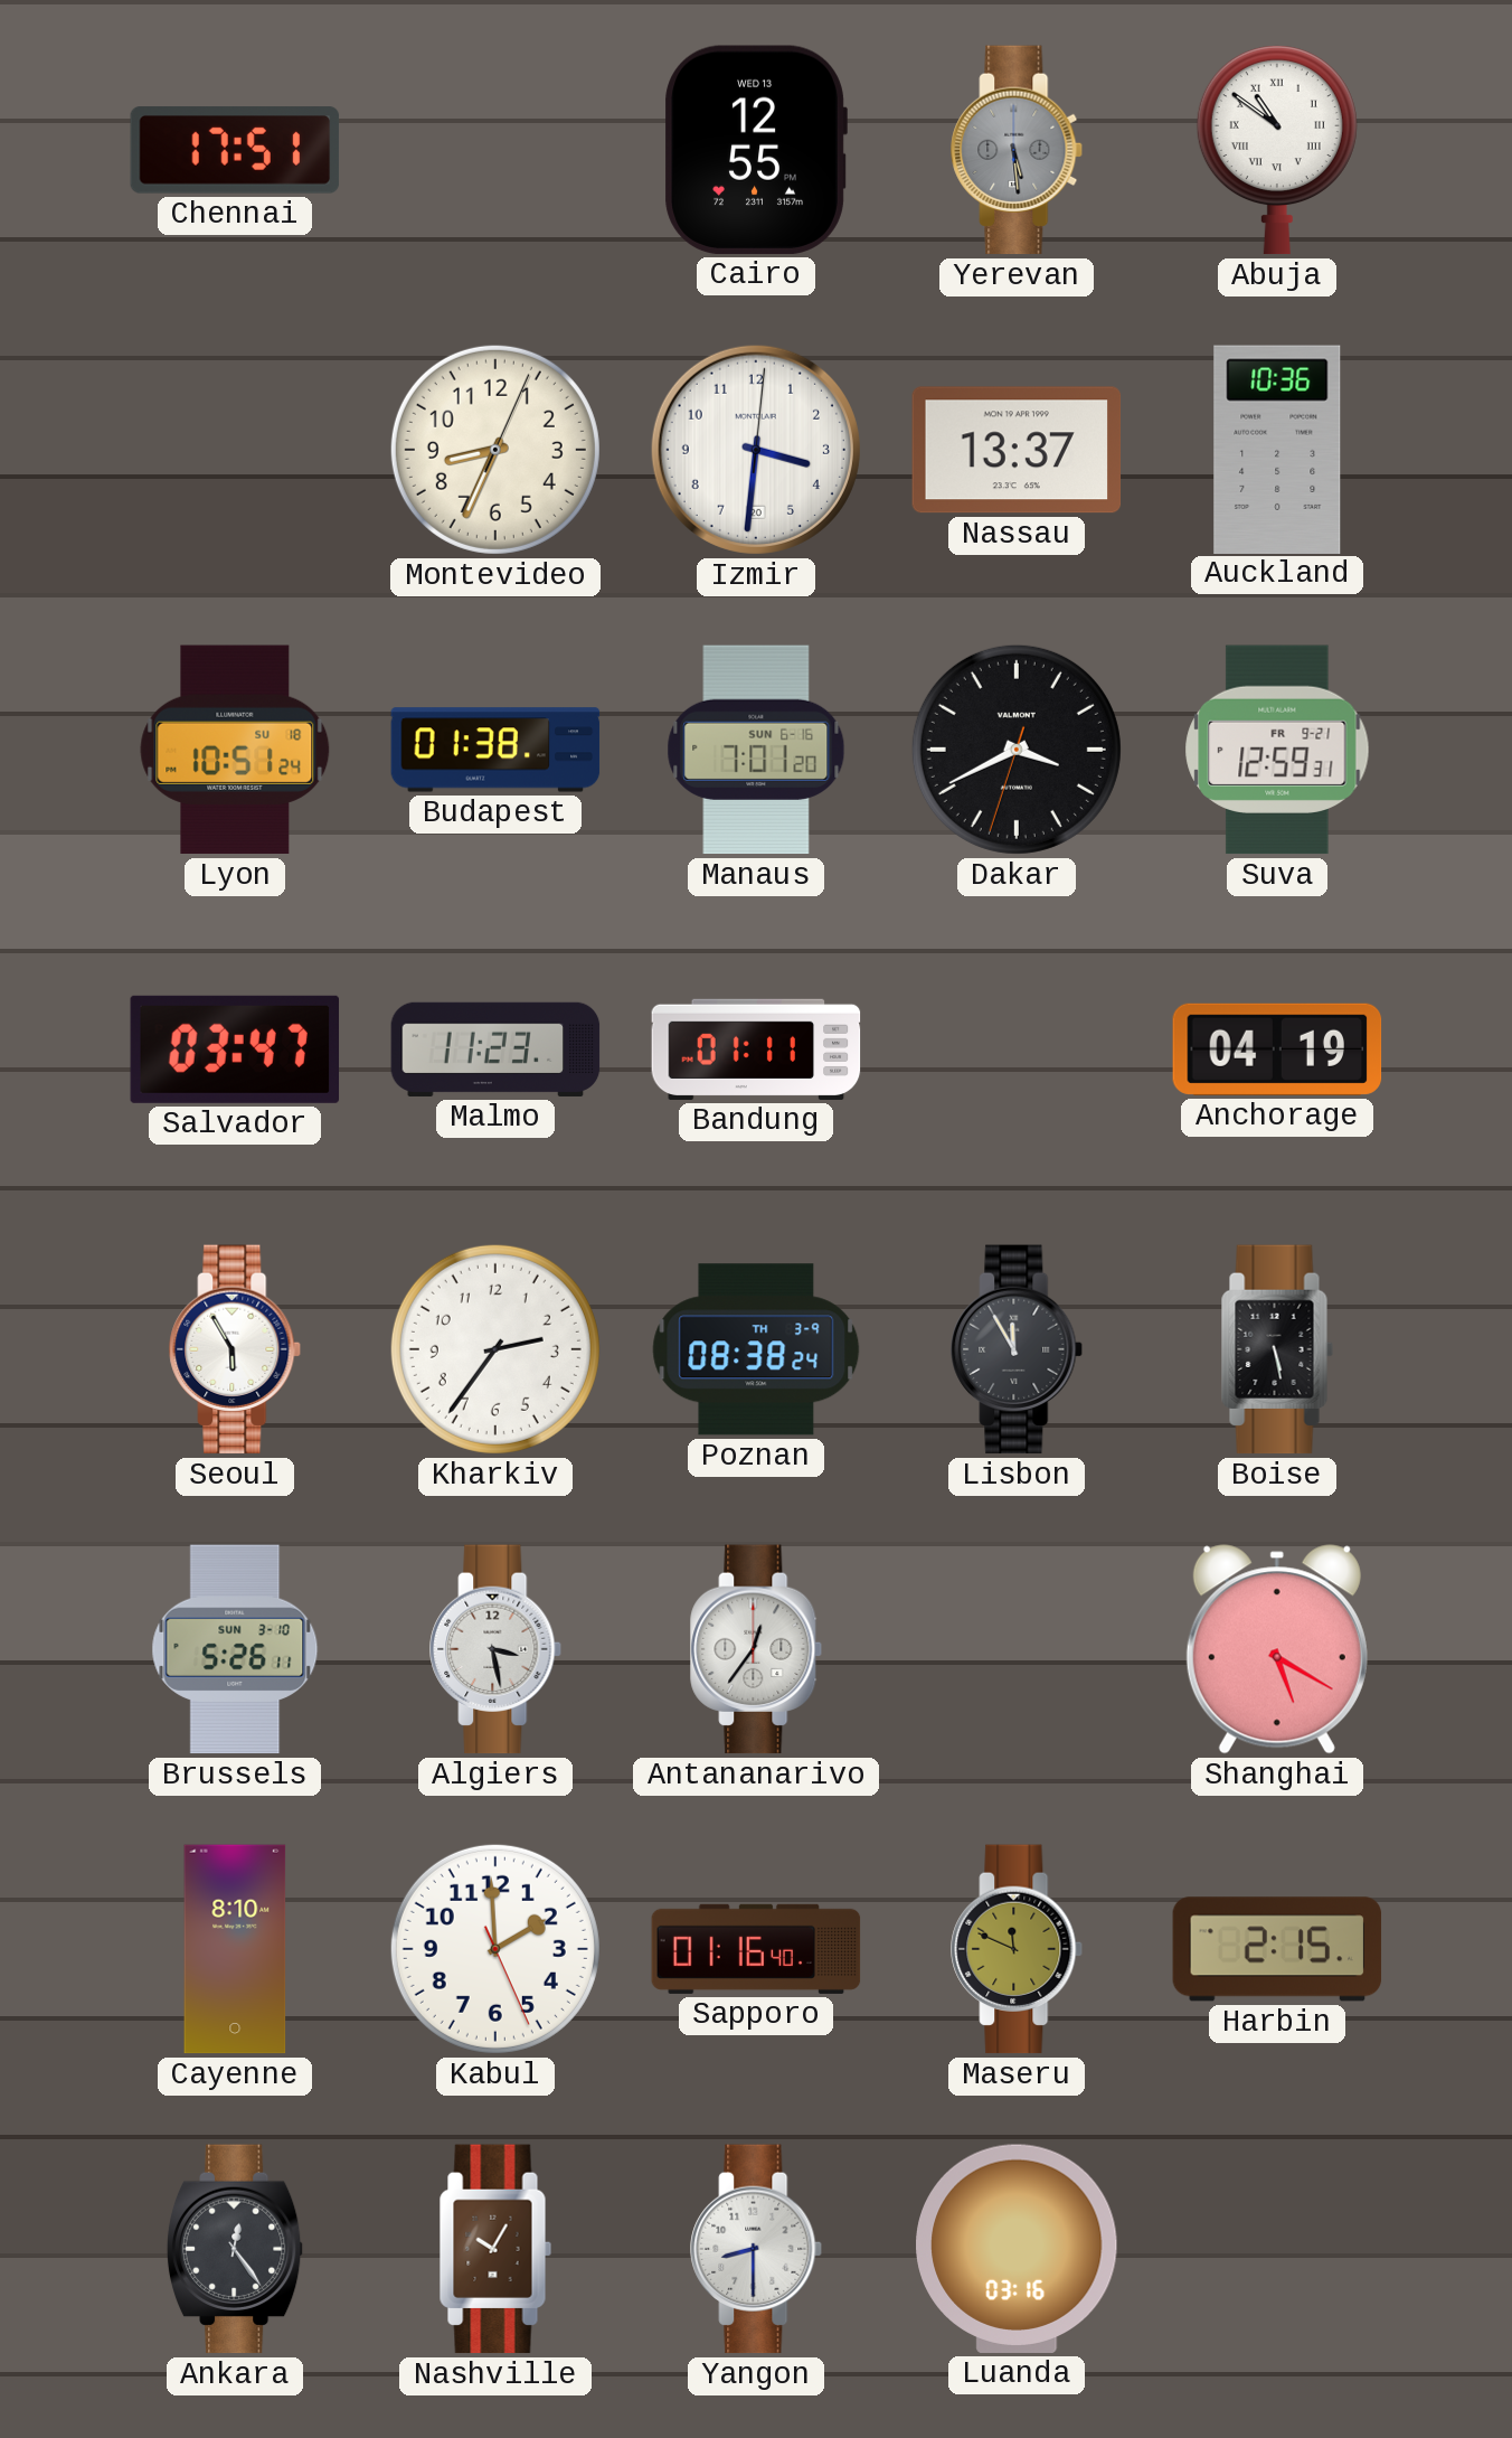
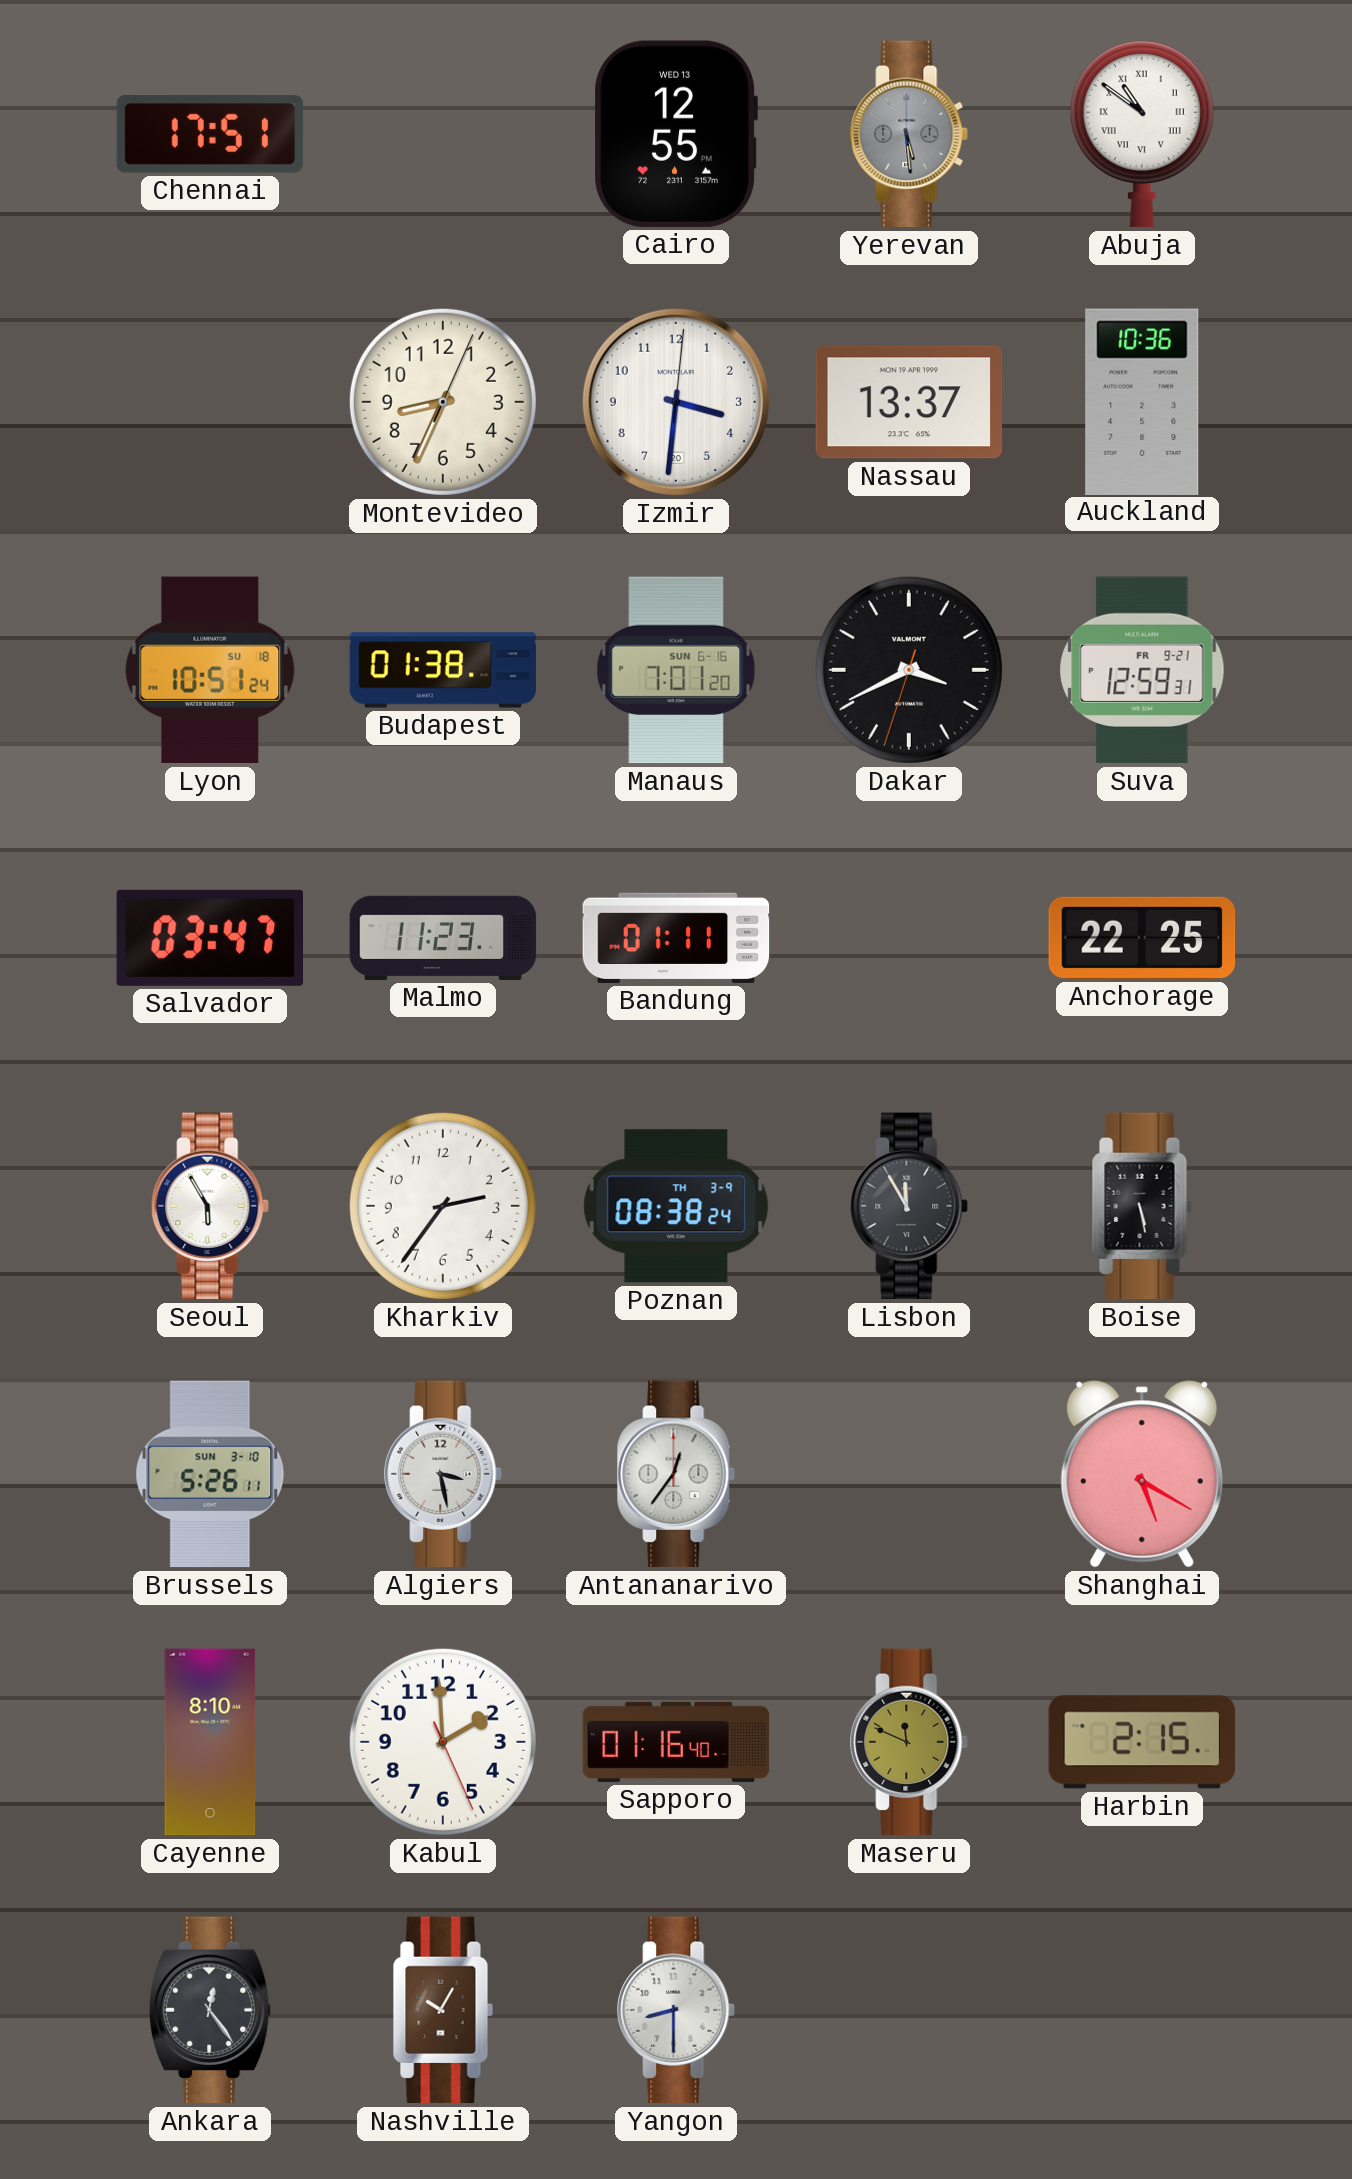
Anchorage: 04:19 -> 22:25 (1142, 938)
Luanda: 03:16 -> none (1017, 2249)
